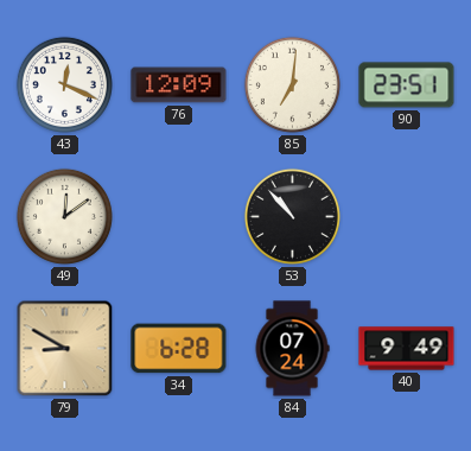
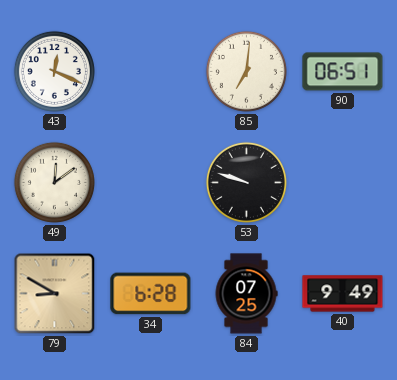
76: 12:09 -> none (179, 85)
90: 23:51 -> 06:51 (343, 72)
53: 10:53 -> 9:48 (246, 182)
84: 07:24 -> 07:25 (246, 294)
